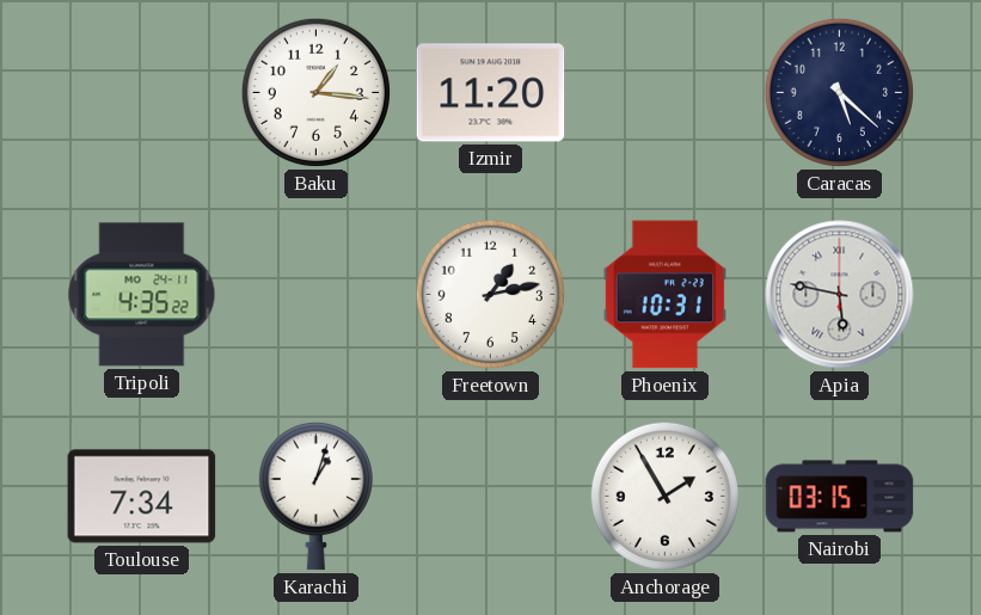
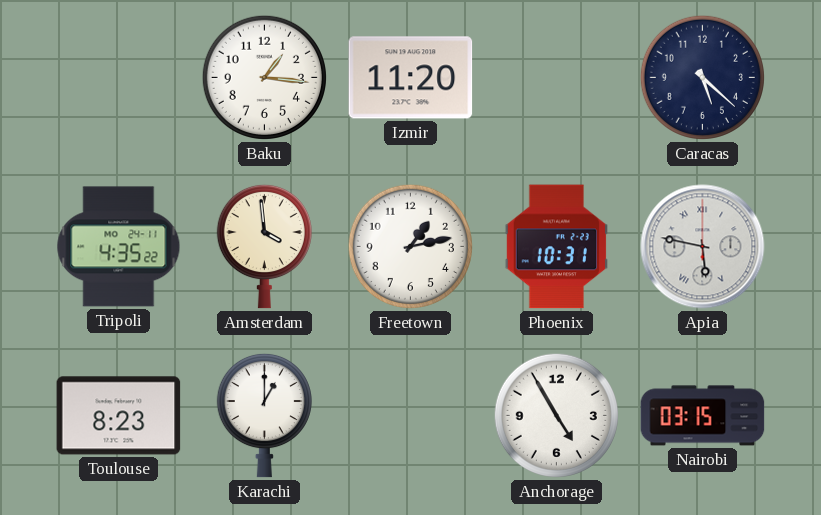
Amsterdam: none -> 3:59 (264, 246)
Toulouse: 7:34 -> 8:23 (119, 416)
Karachi: 1:03 -> 1:00 (264, 415)
Anchorage: 1:55 -> 4:55 (556, 415)
